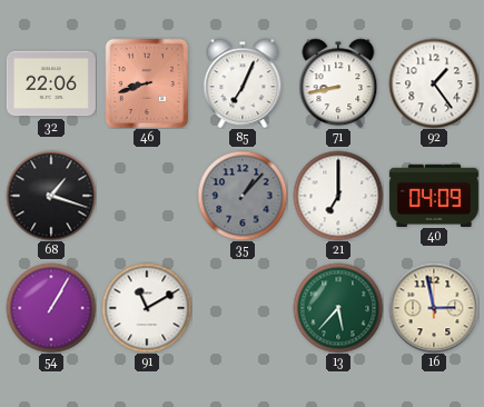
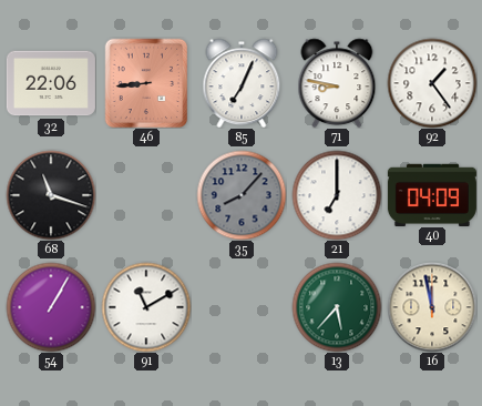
46: 8:42 -> 8:44 (146, 83)
71: 8:43 -> 8:47 (337, 83)
68: 1:18 -> 11:18 (51, 195)
35: 1:07 -> 8:07 (242, 195)
16: 2:58 -> 11:58 (432, 307)
